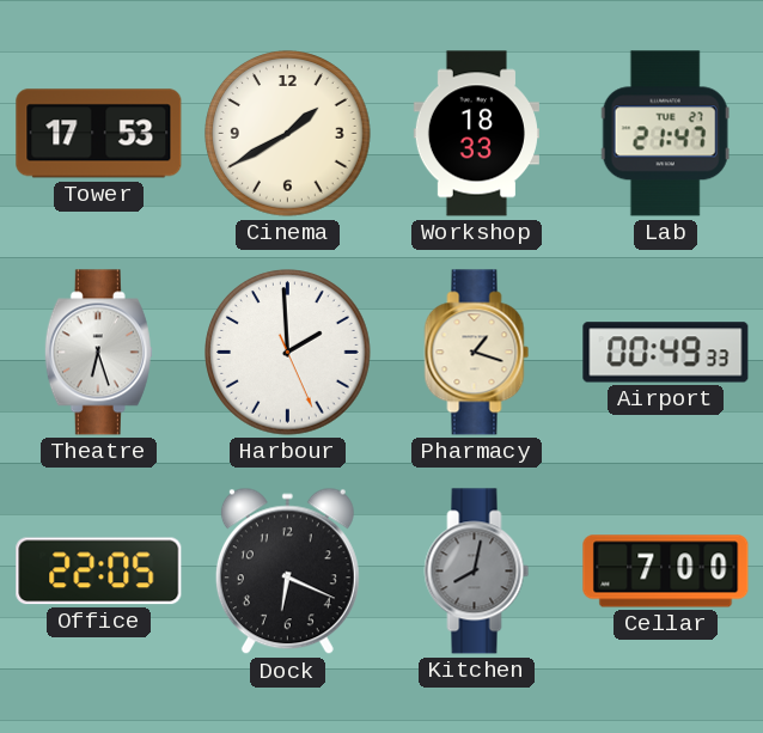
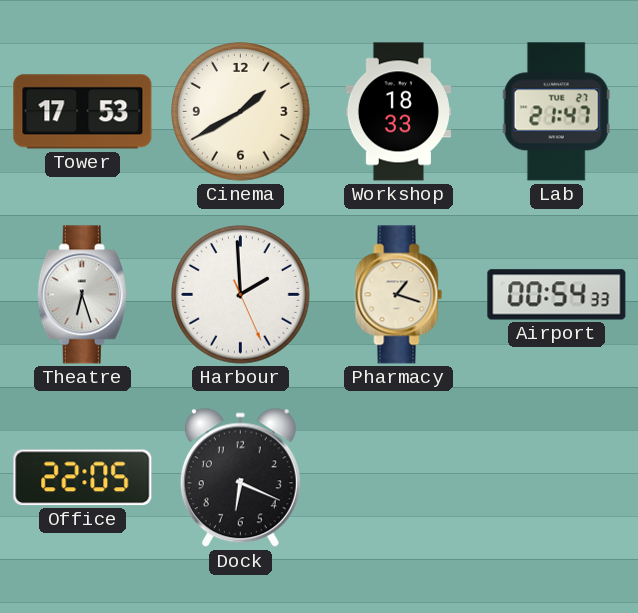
Airport: 00:49 -> 00:54 (557, 295)
Kitchen: 8:02 -> none (477, 572)
Cellar: 7:00 -> none (666, 572)
